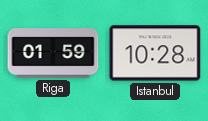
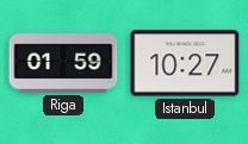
Istanbul: 10:28 -> 10:27 (185, 63)
